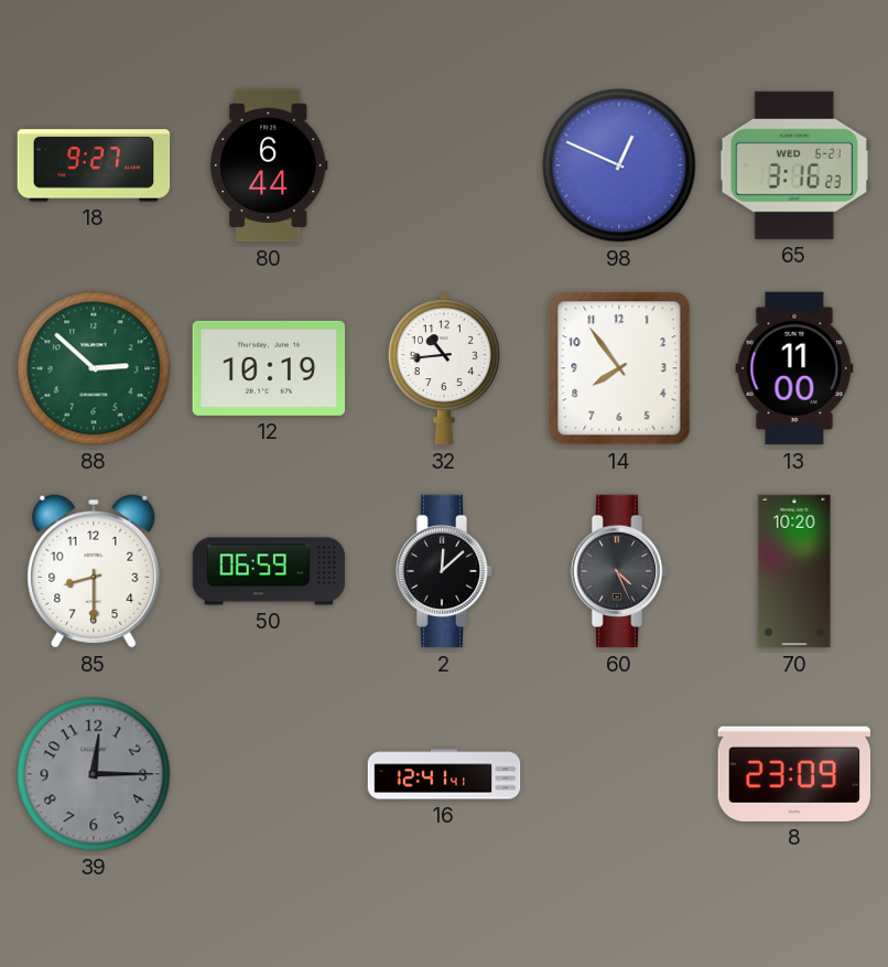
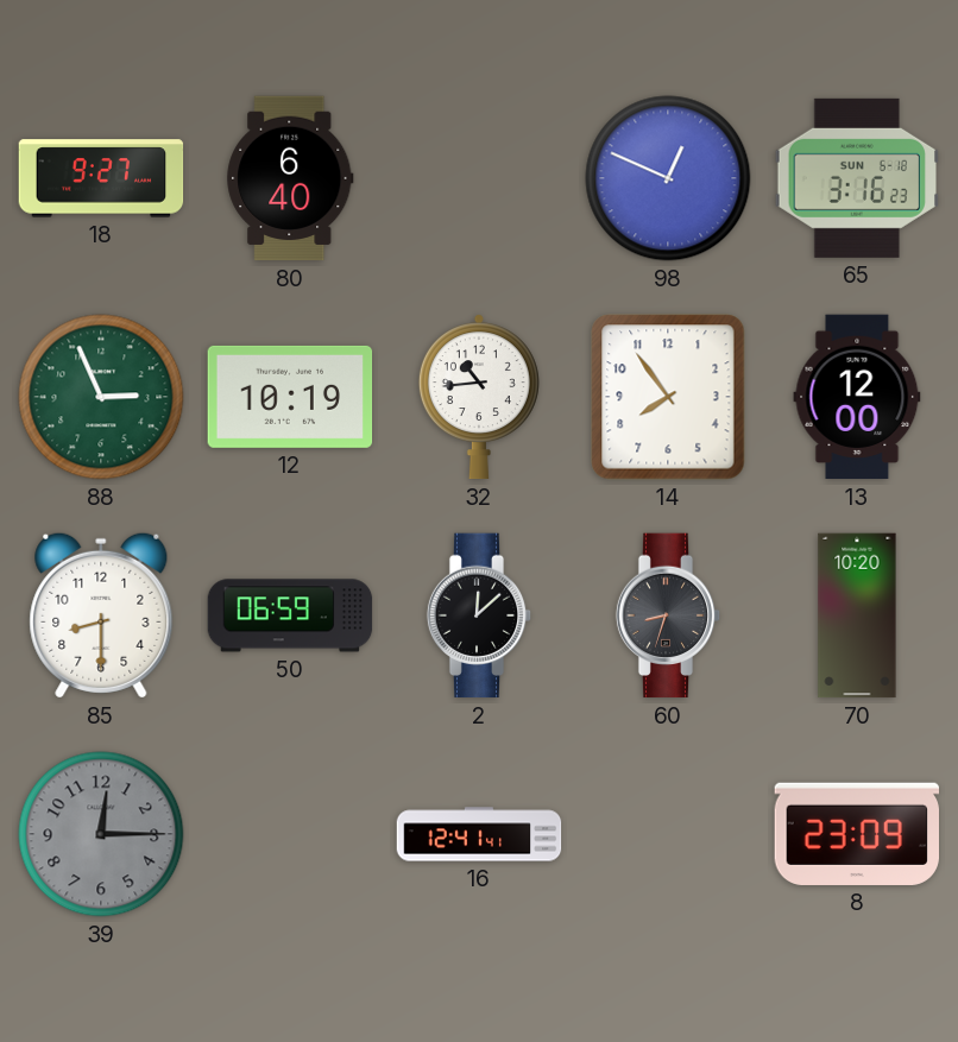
80: 6:44 -> 6:40 (290, 178)
65 date: WED 6-21 -> SUN 6-18 (856, 178)
88: 2:52 -> 2:56 (101, 397)
13: 11:00 -> 12:00 (857, 397)
60: 4:26 -> 8:33 (668, 615)
